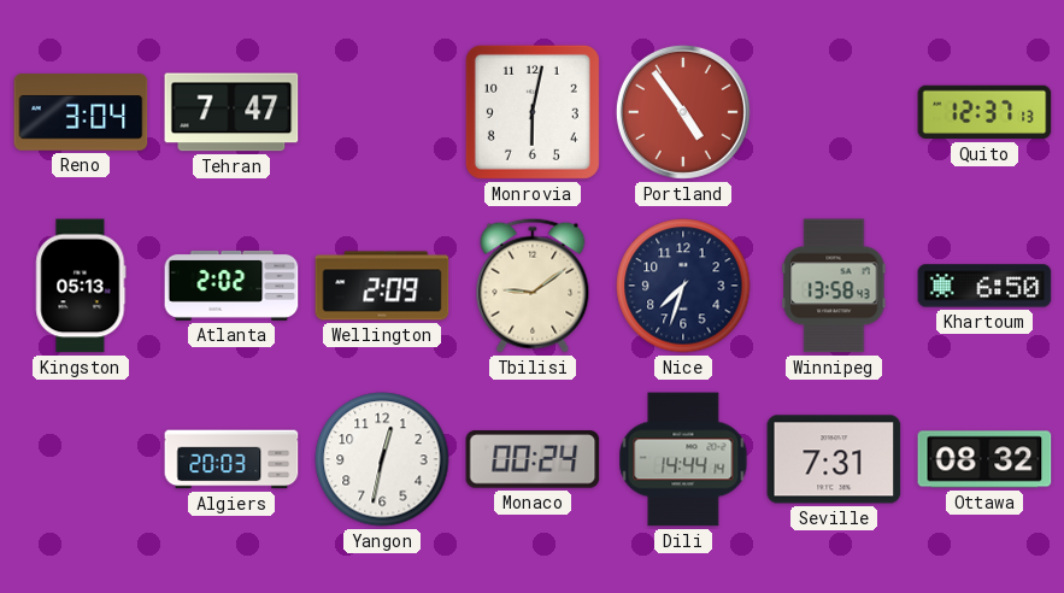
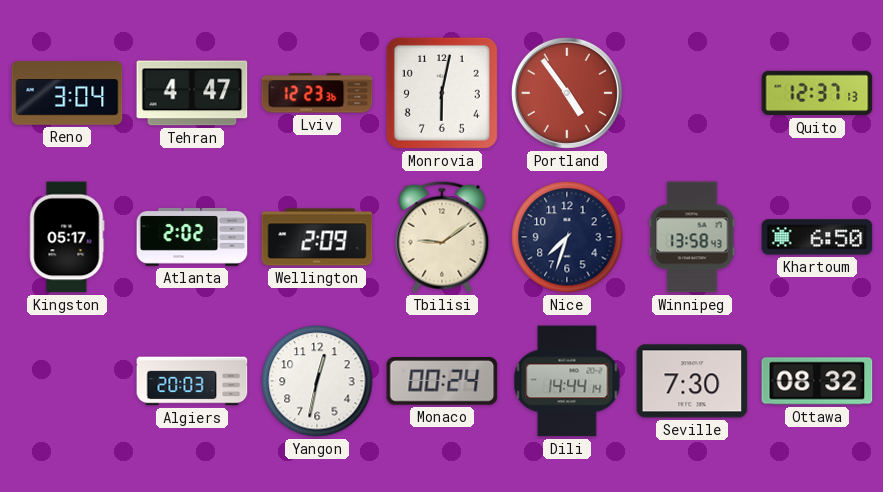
Tehran: 7:47 -> 4:47 (192, 93)
Lviv: none -> 12:23 (317, 93)
Kingston: 05:13 -> 05:17 (67, 237)
Seville: 7:31 -> 7:30 (692, 381)
